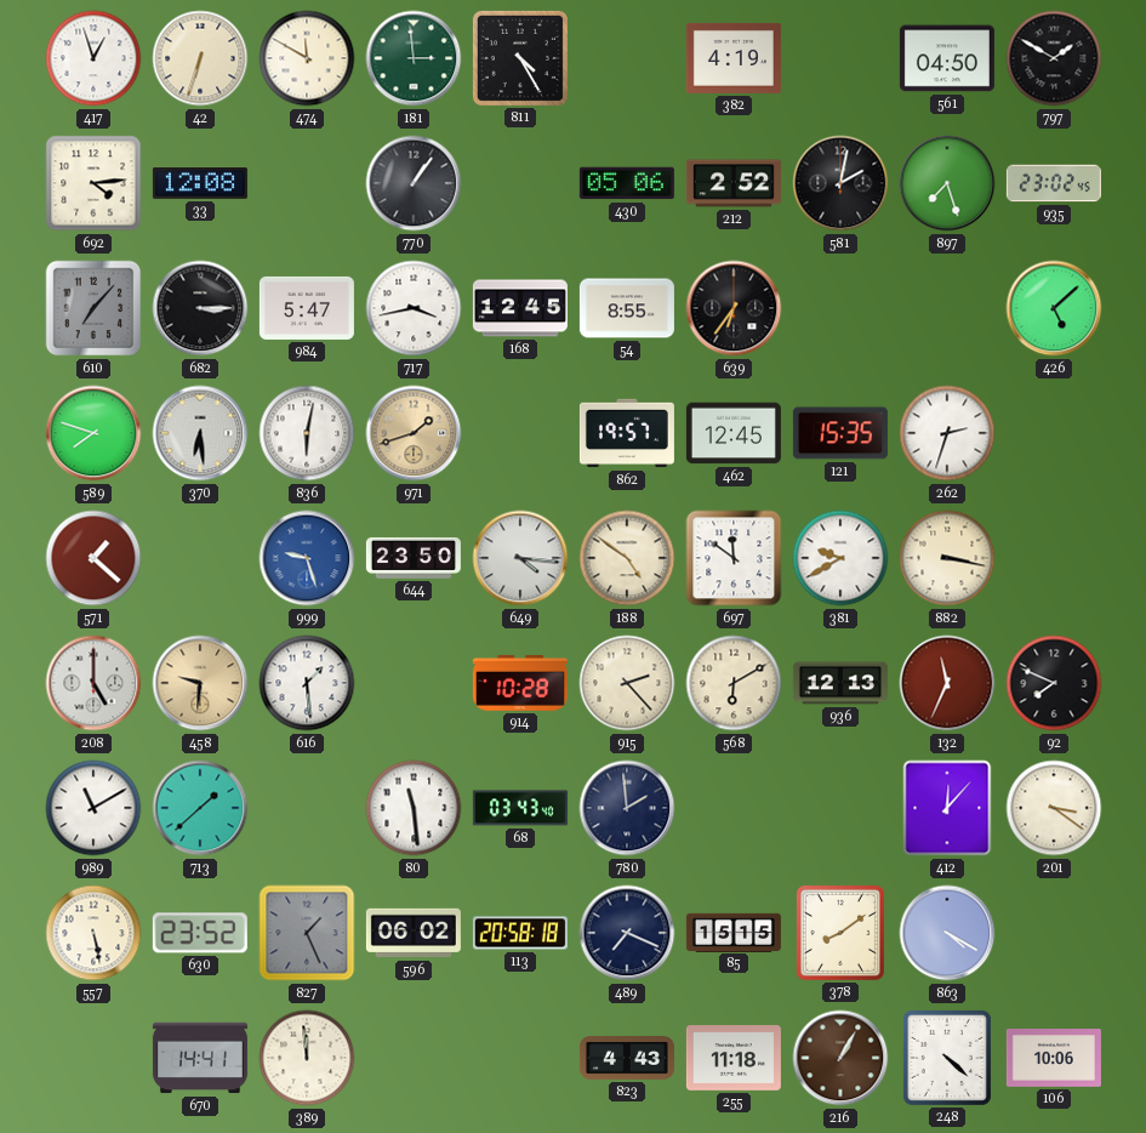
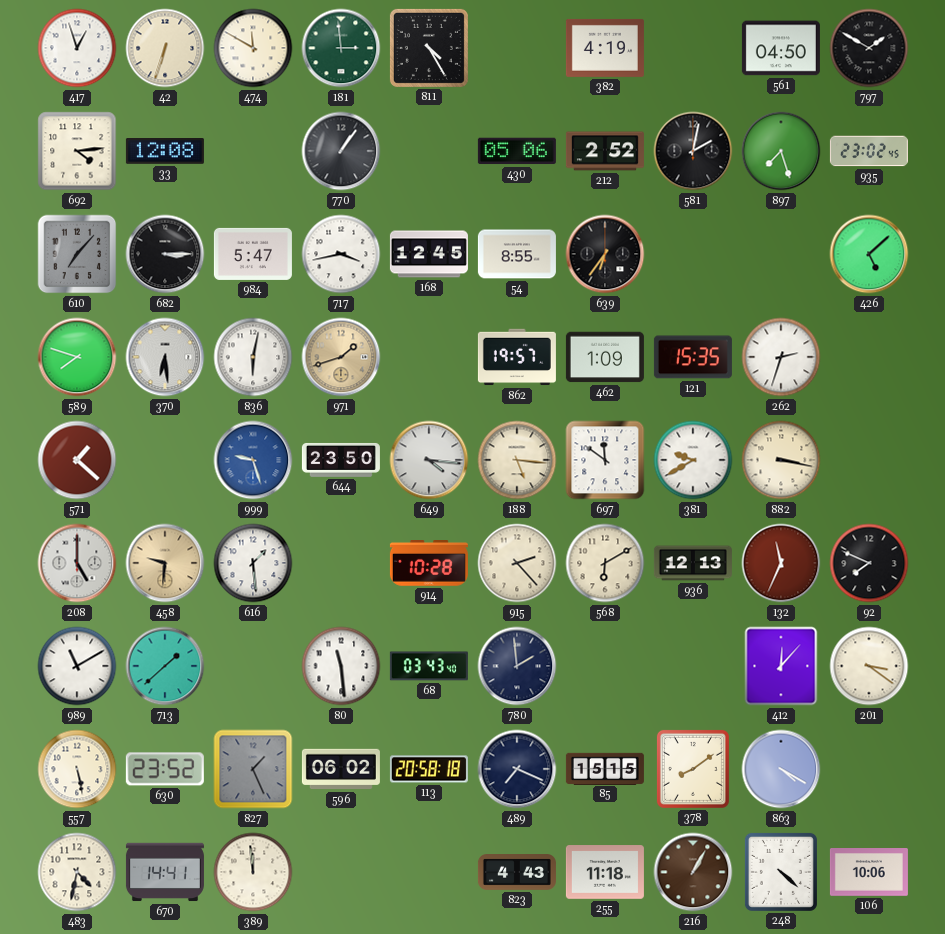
462: 12:45 -> 1:09 (605, 357)
188: 4:51 -> 5:16 (517, 460)
483: none -> 4:32 (77, 872)
